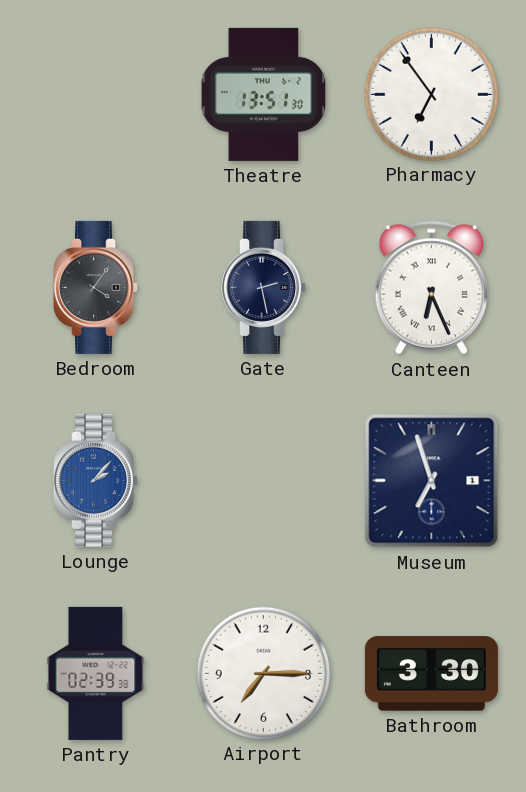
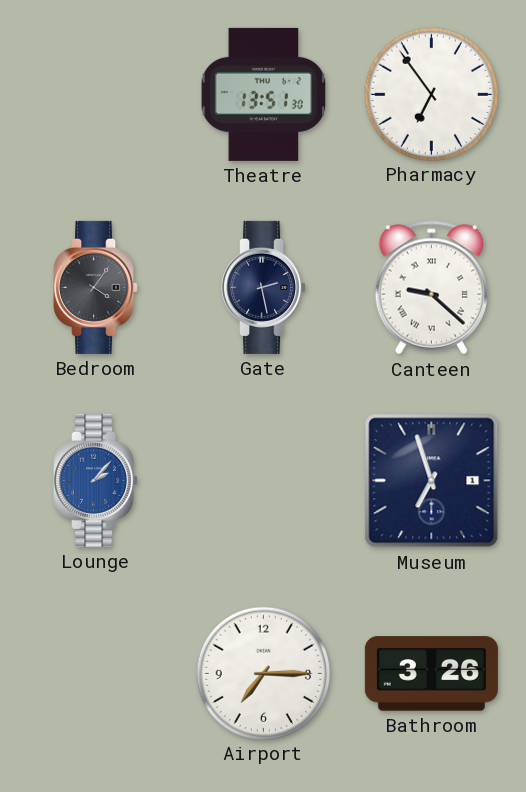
Canteen: 6:26 -> 9:22 (431, 288)
Pantry: 02:39 -> none (96, 673)
Bathroom: 3:30 -> 3:26 (431, 674)
